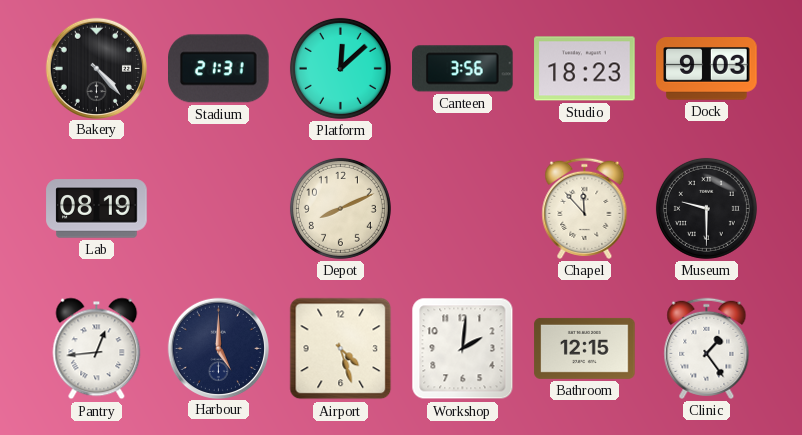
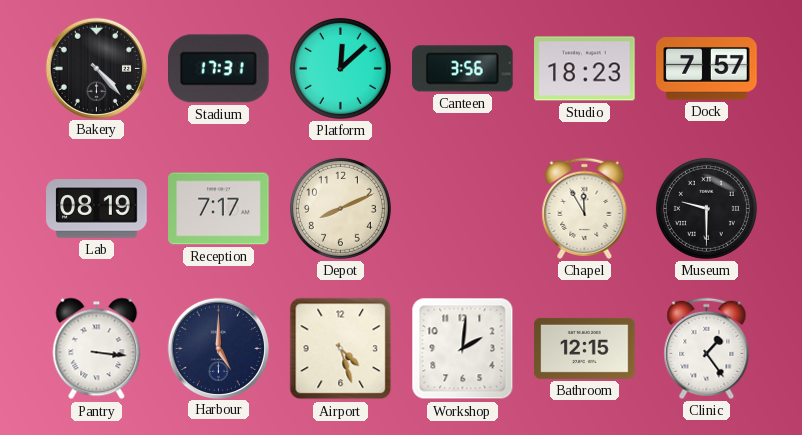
Stadium: 21:31 -> 17:31 (219, 69)
Dock: 9:03 -> 7:57 (707, 69)
Reception: none -> 7:17 (219, 209)
Chapel: 11:53 -> 11:55 (585, 208)
Pantry: 12:44 -> 3:16 (97, 349)
